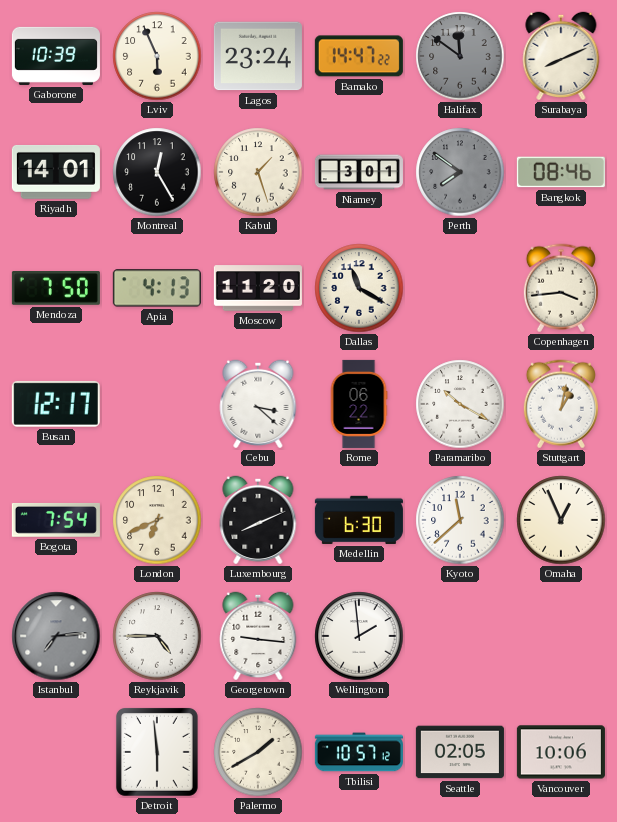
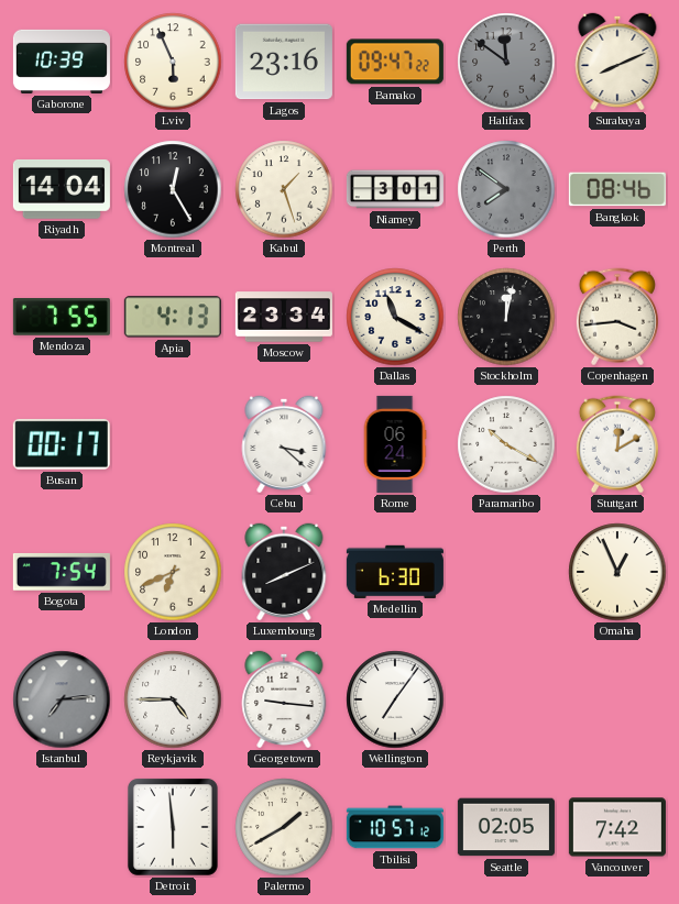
Lagos: 23:24 -> 23:16 (284, 62)
Bamako: 14:47 -> 09:47 (395, 62)
Riyadh: 14:01 -> 14:04 (62, 189)
Mendoza: 7:50 -> 7:55 (62, 318)
Moscow: 11:20 -> 23:34 (284, 317)
Stockholm: none -> 12:02 (506, 317)
Busan: 12:17 -> 00:17 (62, 444)
Rome: 06:22 -> 06:24 (395, 444)
Stuttgart: 1:02 -> 12:10 (617, 444)
Kyoto: 11:38 -> none (460, 520)
Wellington: 1:59 -> 7:06 (395, 699)
Vancouver: 10:06 -> 7:42 (617, 827)
